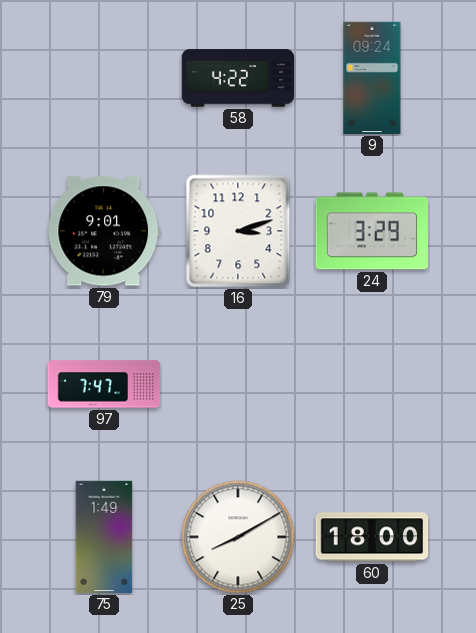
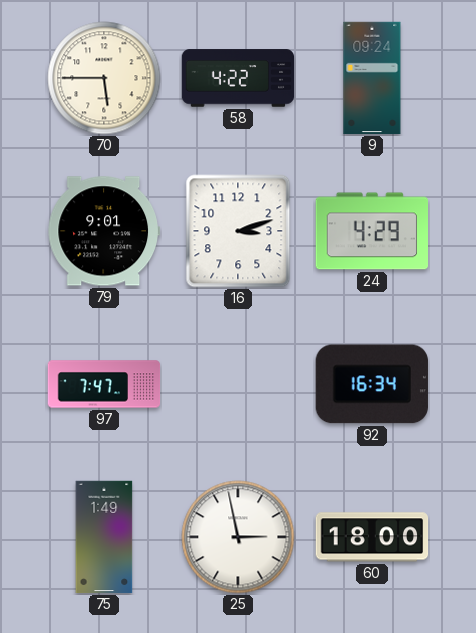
70: none -> 5:45 (104, 78)
24: 3:29 -> 4:29 (371, 231)
92: none -> 16:34 (372, 384)
25: 8:10 -> 2:58 (238, 537)
